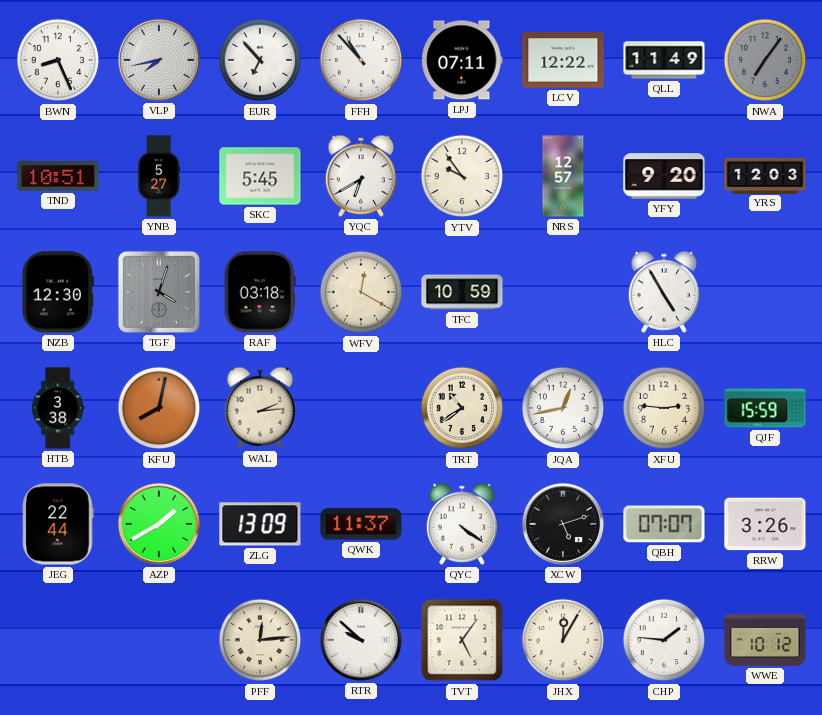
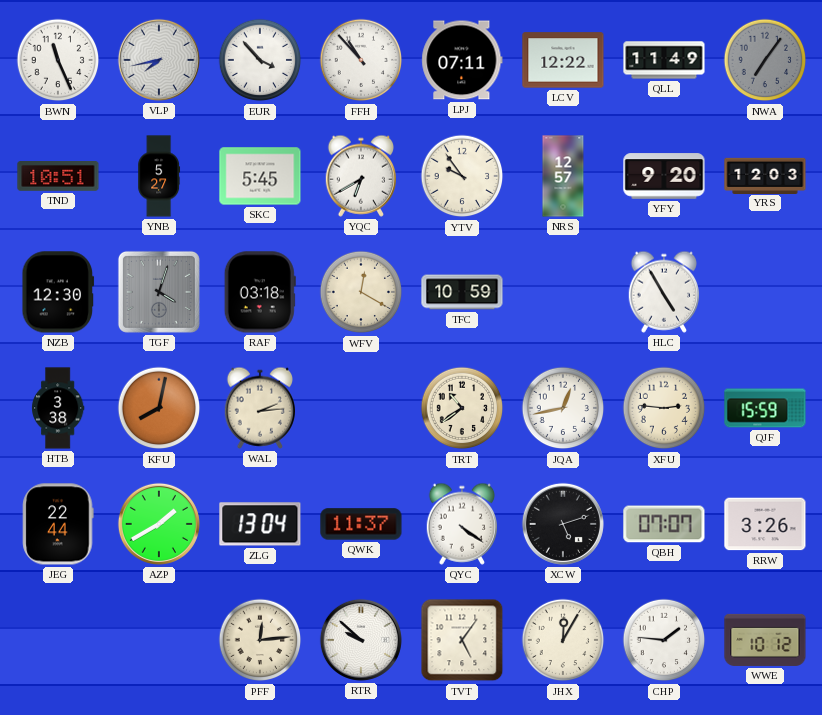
BWN: 8:26 -> 11:26 (58, 60)
EUR: 6:53 -> 3:53 (260, 60)
ZLG: 13:09 -> 13:04 (260, 524)
